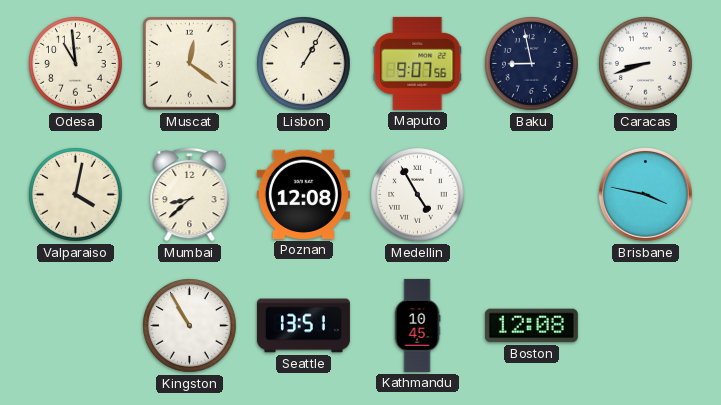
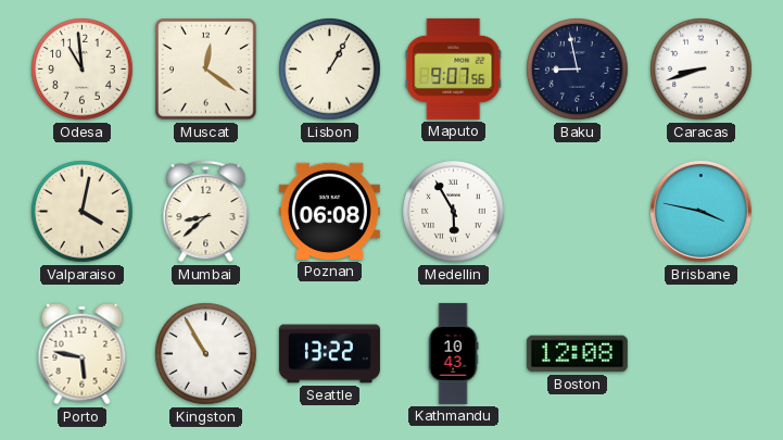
Poznan: 12:08 -> 06:08 (329, 211)
Medellin: 4:55 -> 5:55 (454, 212)
Porto: none -> 5:47 (83, 354)
Seattle: 13:51 -> 13:22 (329, 354)
Kathmandu: 10:45 -> 10:43 (453, 353)
